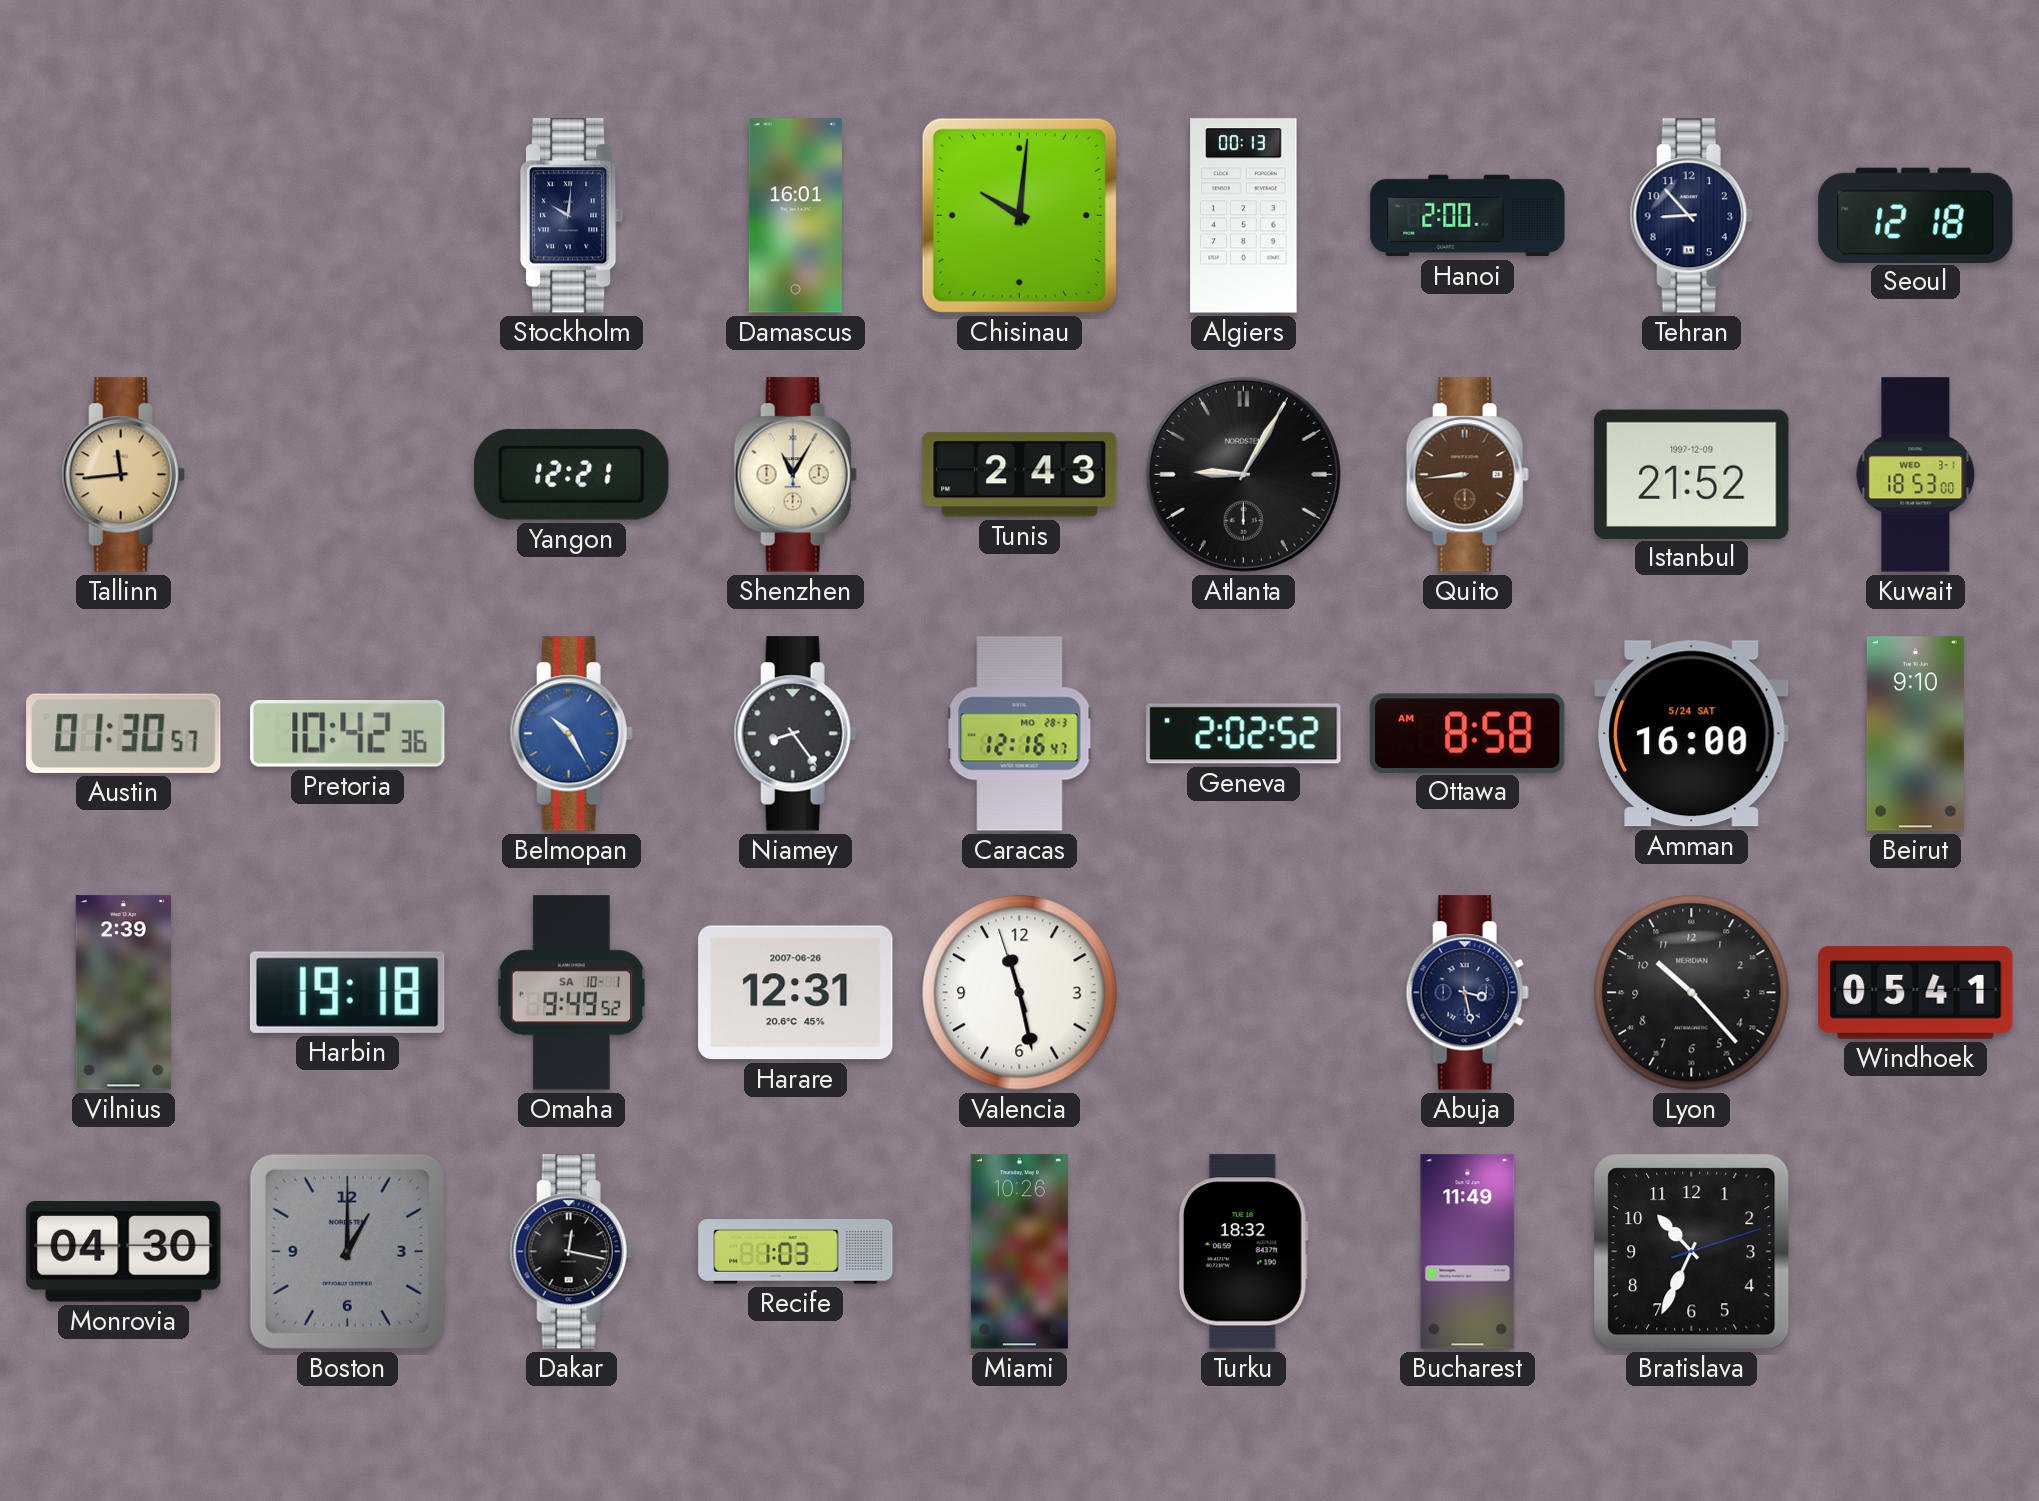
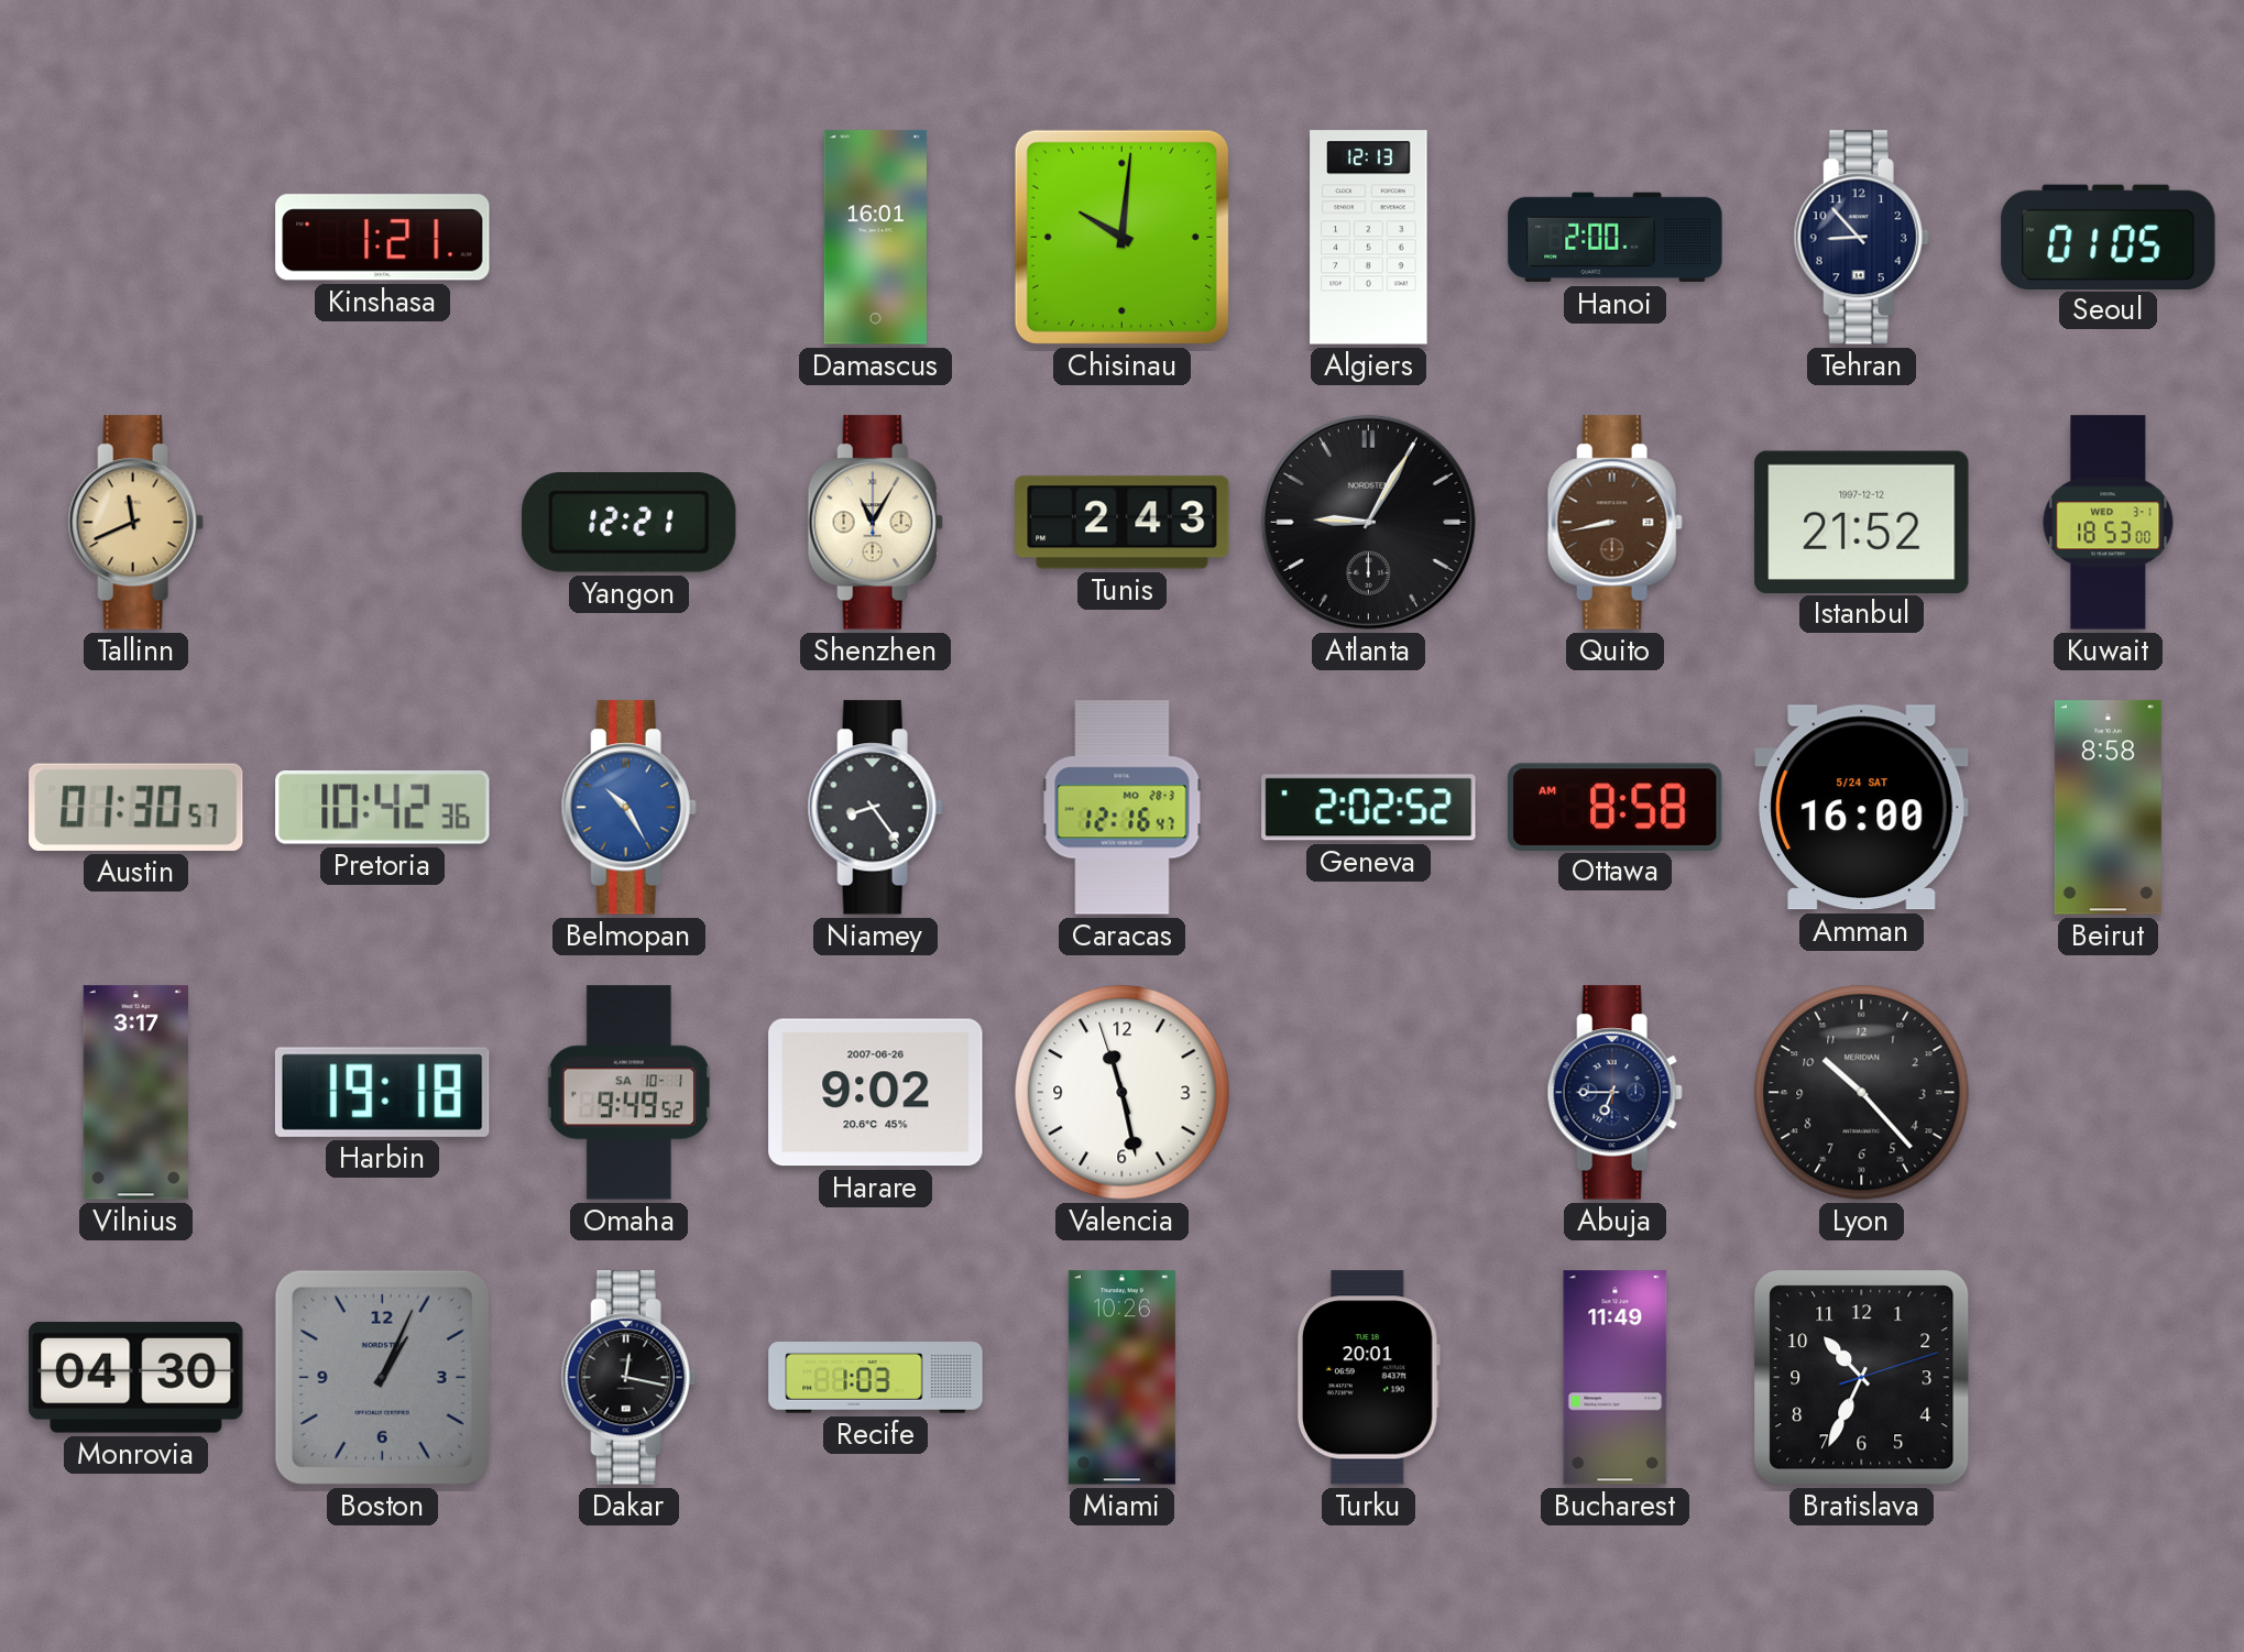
Kinshasa: none -> 1:21 (383, 238)
Stockholm: 10:01 -> none (573, 216)
Algiers: 00:13 -> 12:13 (1369, 238)
Seoul: 12:18 -> 01:05 (2109, 237)
Tallinn: 11:44 -> 11:41 (135, 523)
Quito: 8:44 -> 8:43 (1614, 523)
Istanbul date: 1997-12-09 -> 1997-12-12 (1862, 522)
Beirut: 9:10 -> 8:58 (2108, 808)
Vilnius: 2:39 -> 3:17 (135, 1093)
Harare: 12:31 -> 9:02 (876, 1093)
Abuja: 3:28 -> 6:45 (1614, 1093)
Windhoek: 05:41 -> none (1916, 992)
Boston: 1:00 -> 1:04 (382, 1377)
Turku: 18:32 -> 20:01 (1368, 1378)
